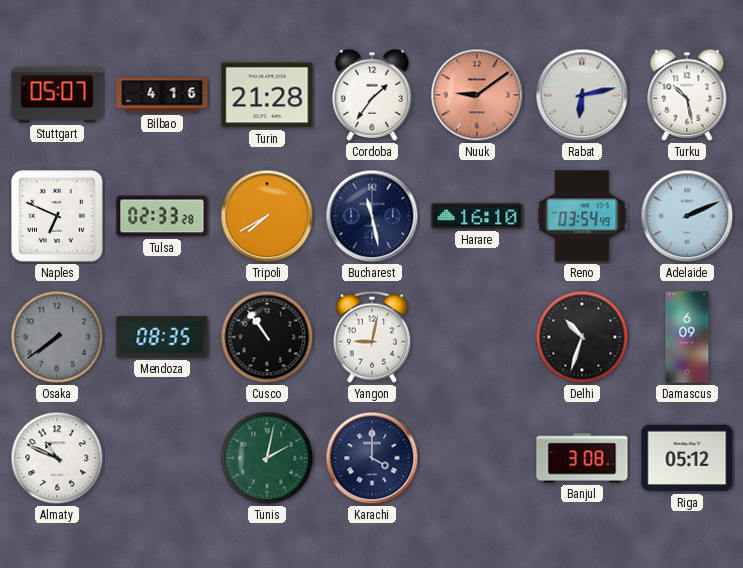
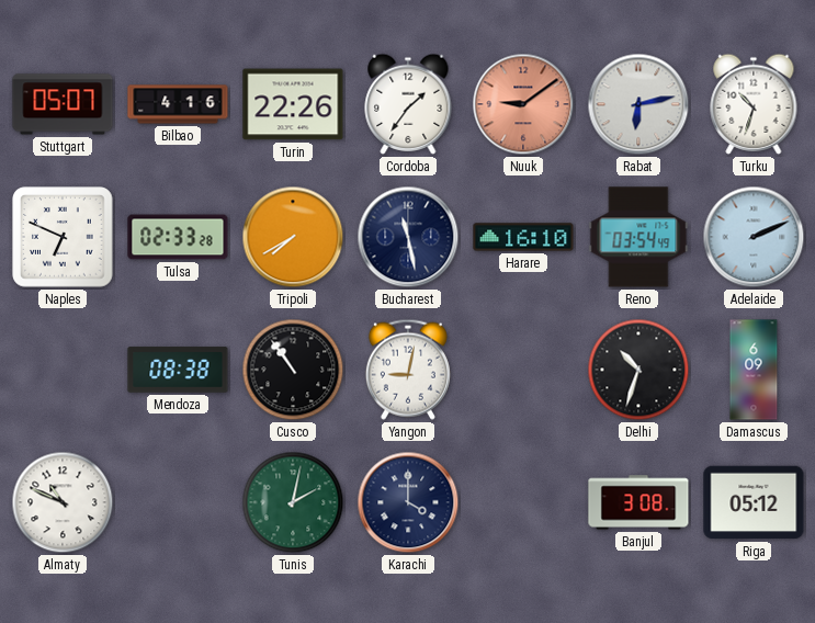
Turin: 21:28 -> 22:26 (293, 104)
Turku: 10:28 -> 10:33 (754, 104)
Osaka: 7:39 -> none (57, 337)
Mendoza: 08:35 -> 08:38 (178, 370)
